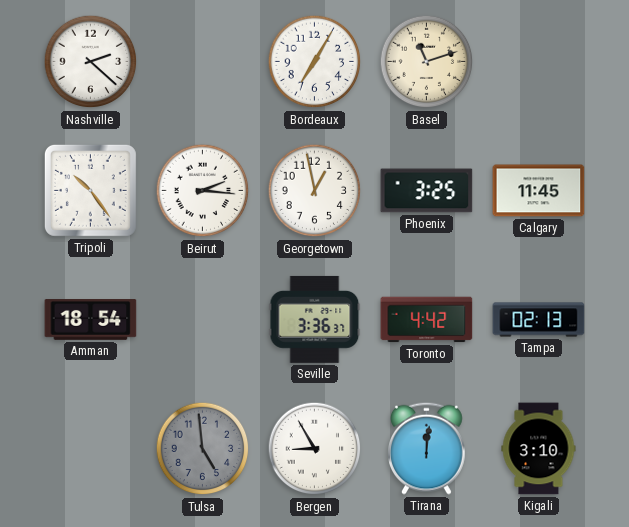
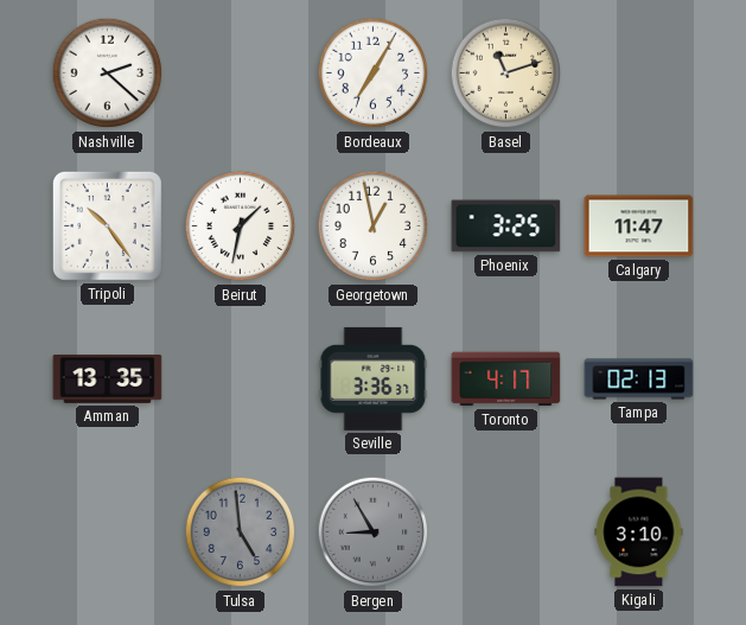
Beirut: 2:16 -> 1:32 (241, 227)
Calgary: 11:45 -> 11:47 (639, 227)
Amman: 18:54 -> 13:35 (108, 380)
Toronto: 4:42 -> 4:17 (506, 380)
Bergen dial: white -> grey (374, 532)
Tirana: 12:01 -> none (427, 448)
